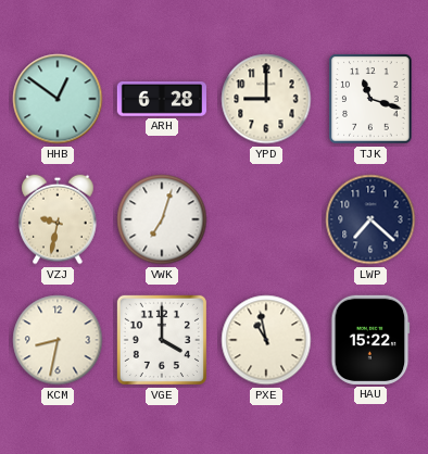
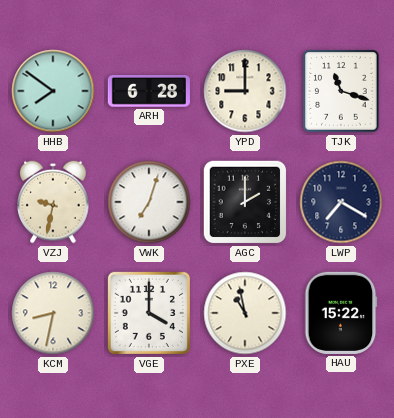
HHB: 12:51 -> 7:51 (53, 91)
AGC: none -> 2:00 (245, 202)
LWP: 7:22 -> 7:20 (341, 202)
